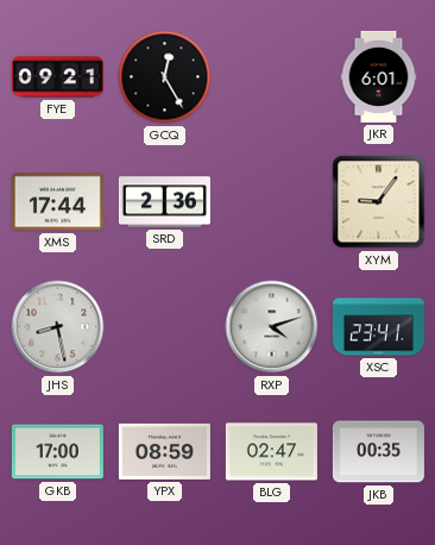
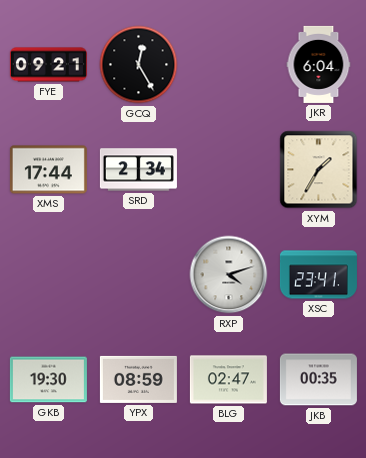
JKR: 6:01 -> 6:04 (319, 64)
SRD: 2:36 -> 2:34 (138, 170)
XYM: 9:06 -> 1:35 (319, 170)
JHS: 8:28 -> none (58, 327)
GKB: 17:00 -> 19:30 (48, 380)
